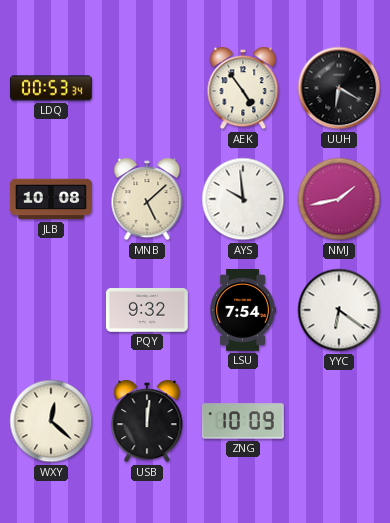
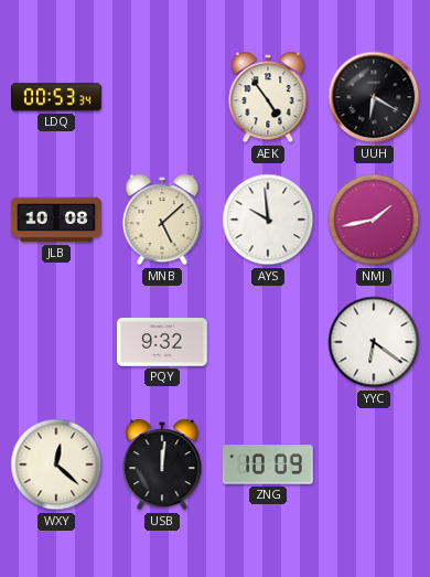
LSU: 7:54 -> none (243, 311)
